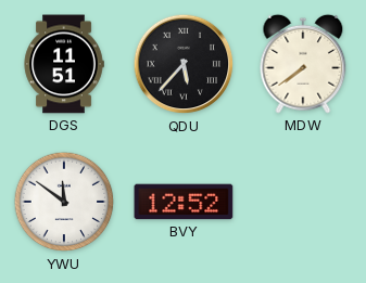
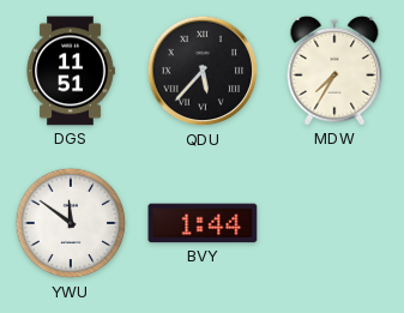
MDW: 7:39 -> 7:35 (334, 71)
BVY: 12:52 -> 1:44 (203, 223)
